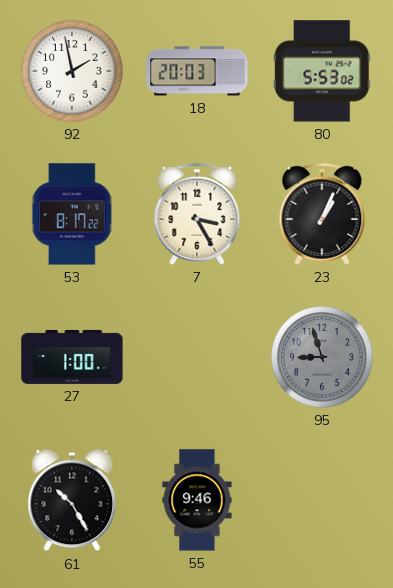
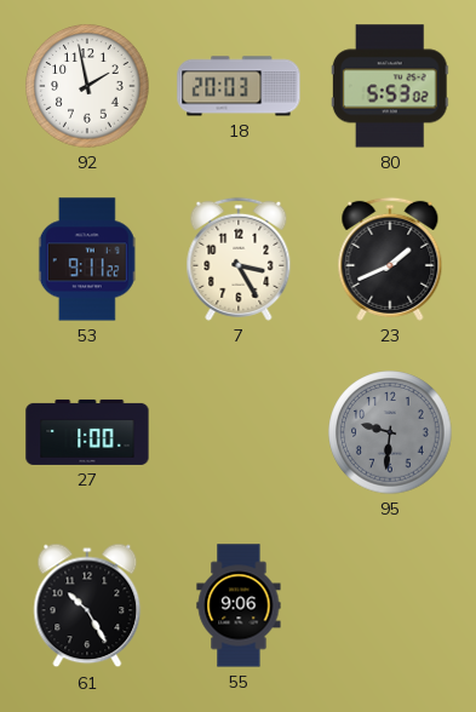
53: 8:17 -> 9:11 (87, 259)
23: 1:04 -> 1:41 (390, 259)
95: 8:57 -> 9:31 (390, 432)
55: 9:46 -> 9:06 (239, 605)
